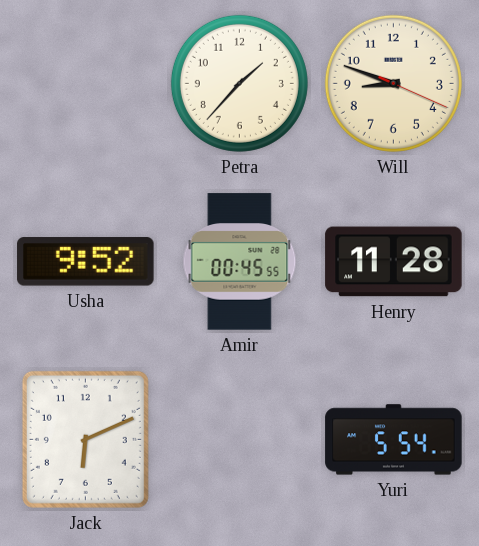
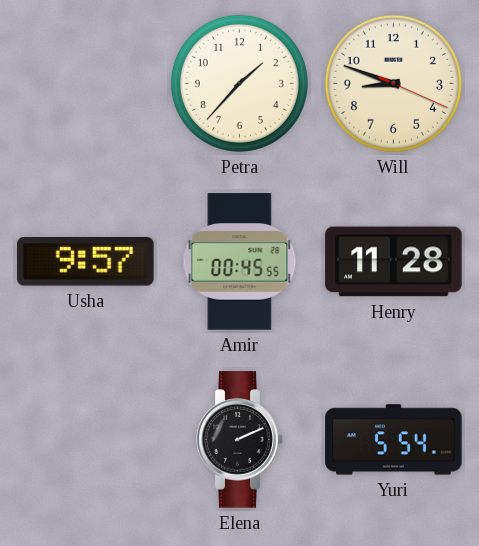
Usha: 9:52 -> 9:57 (86, 262)
Jack: 6:11 -> none (85, 439)
Elena: none -> 2:11 (240, 440)
